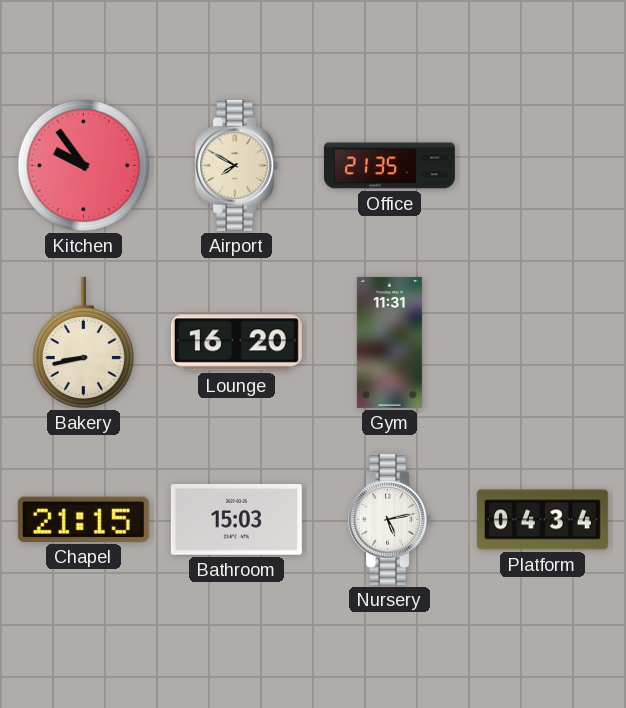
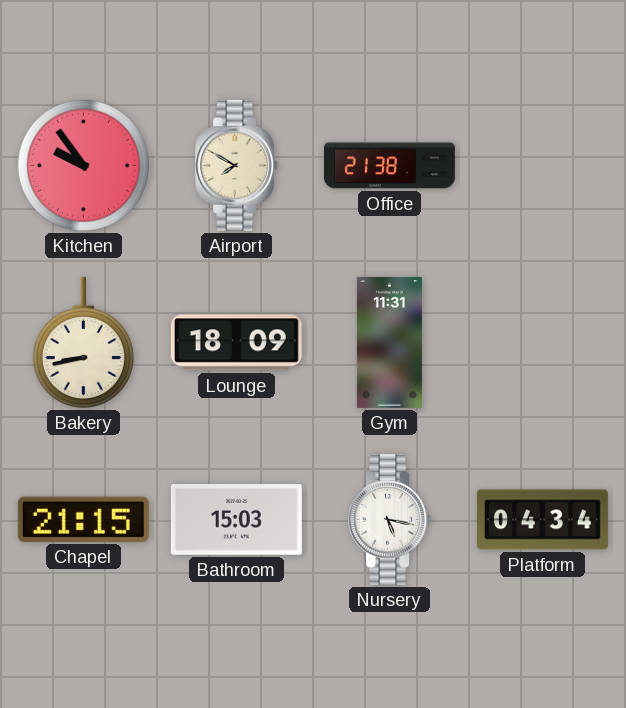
Office: 21:35 -> 21:38 (389, 166)
Lounge: 16:20 -> 18:09 (236, 343)
Nursery: 5:13 -> 5:17 (390, 519)
